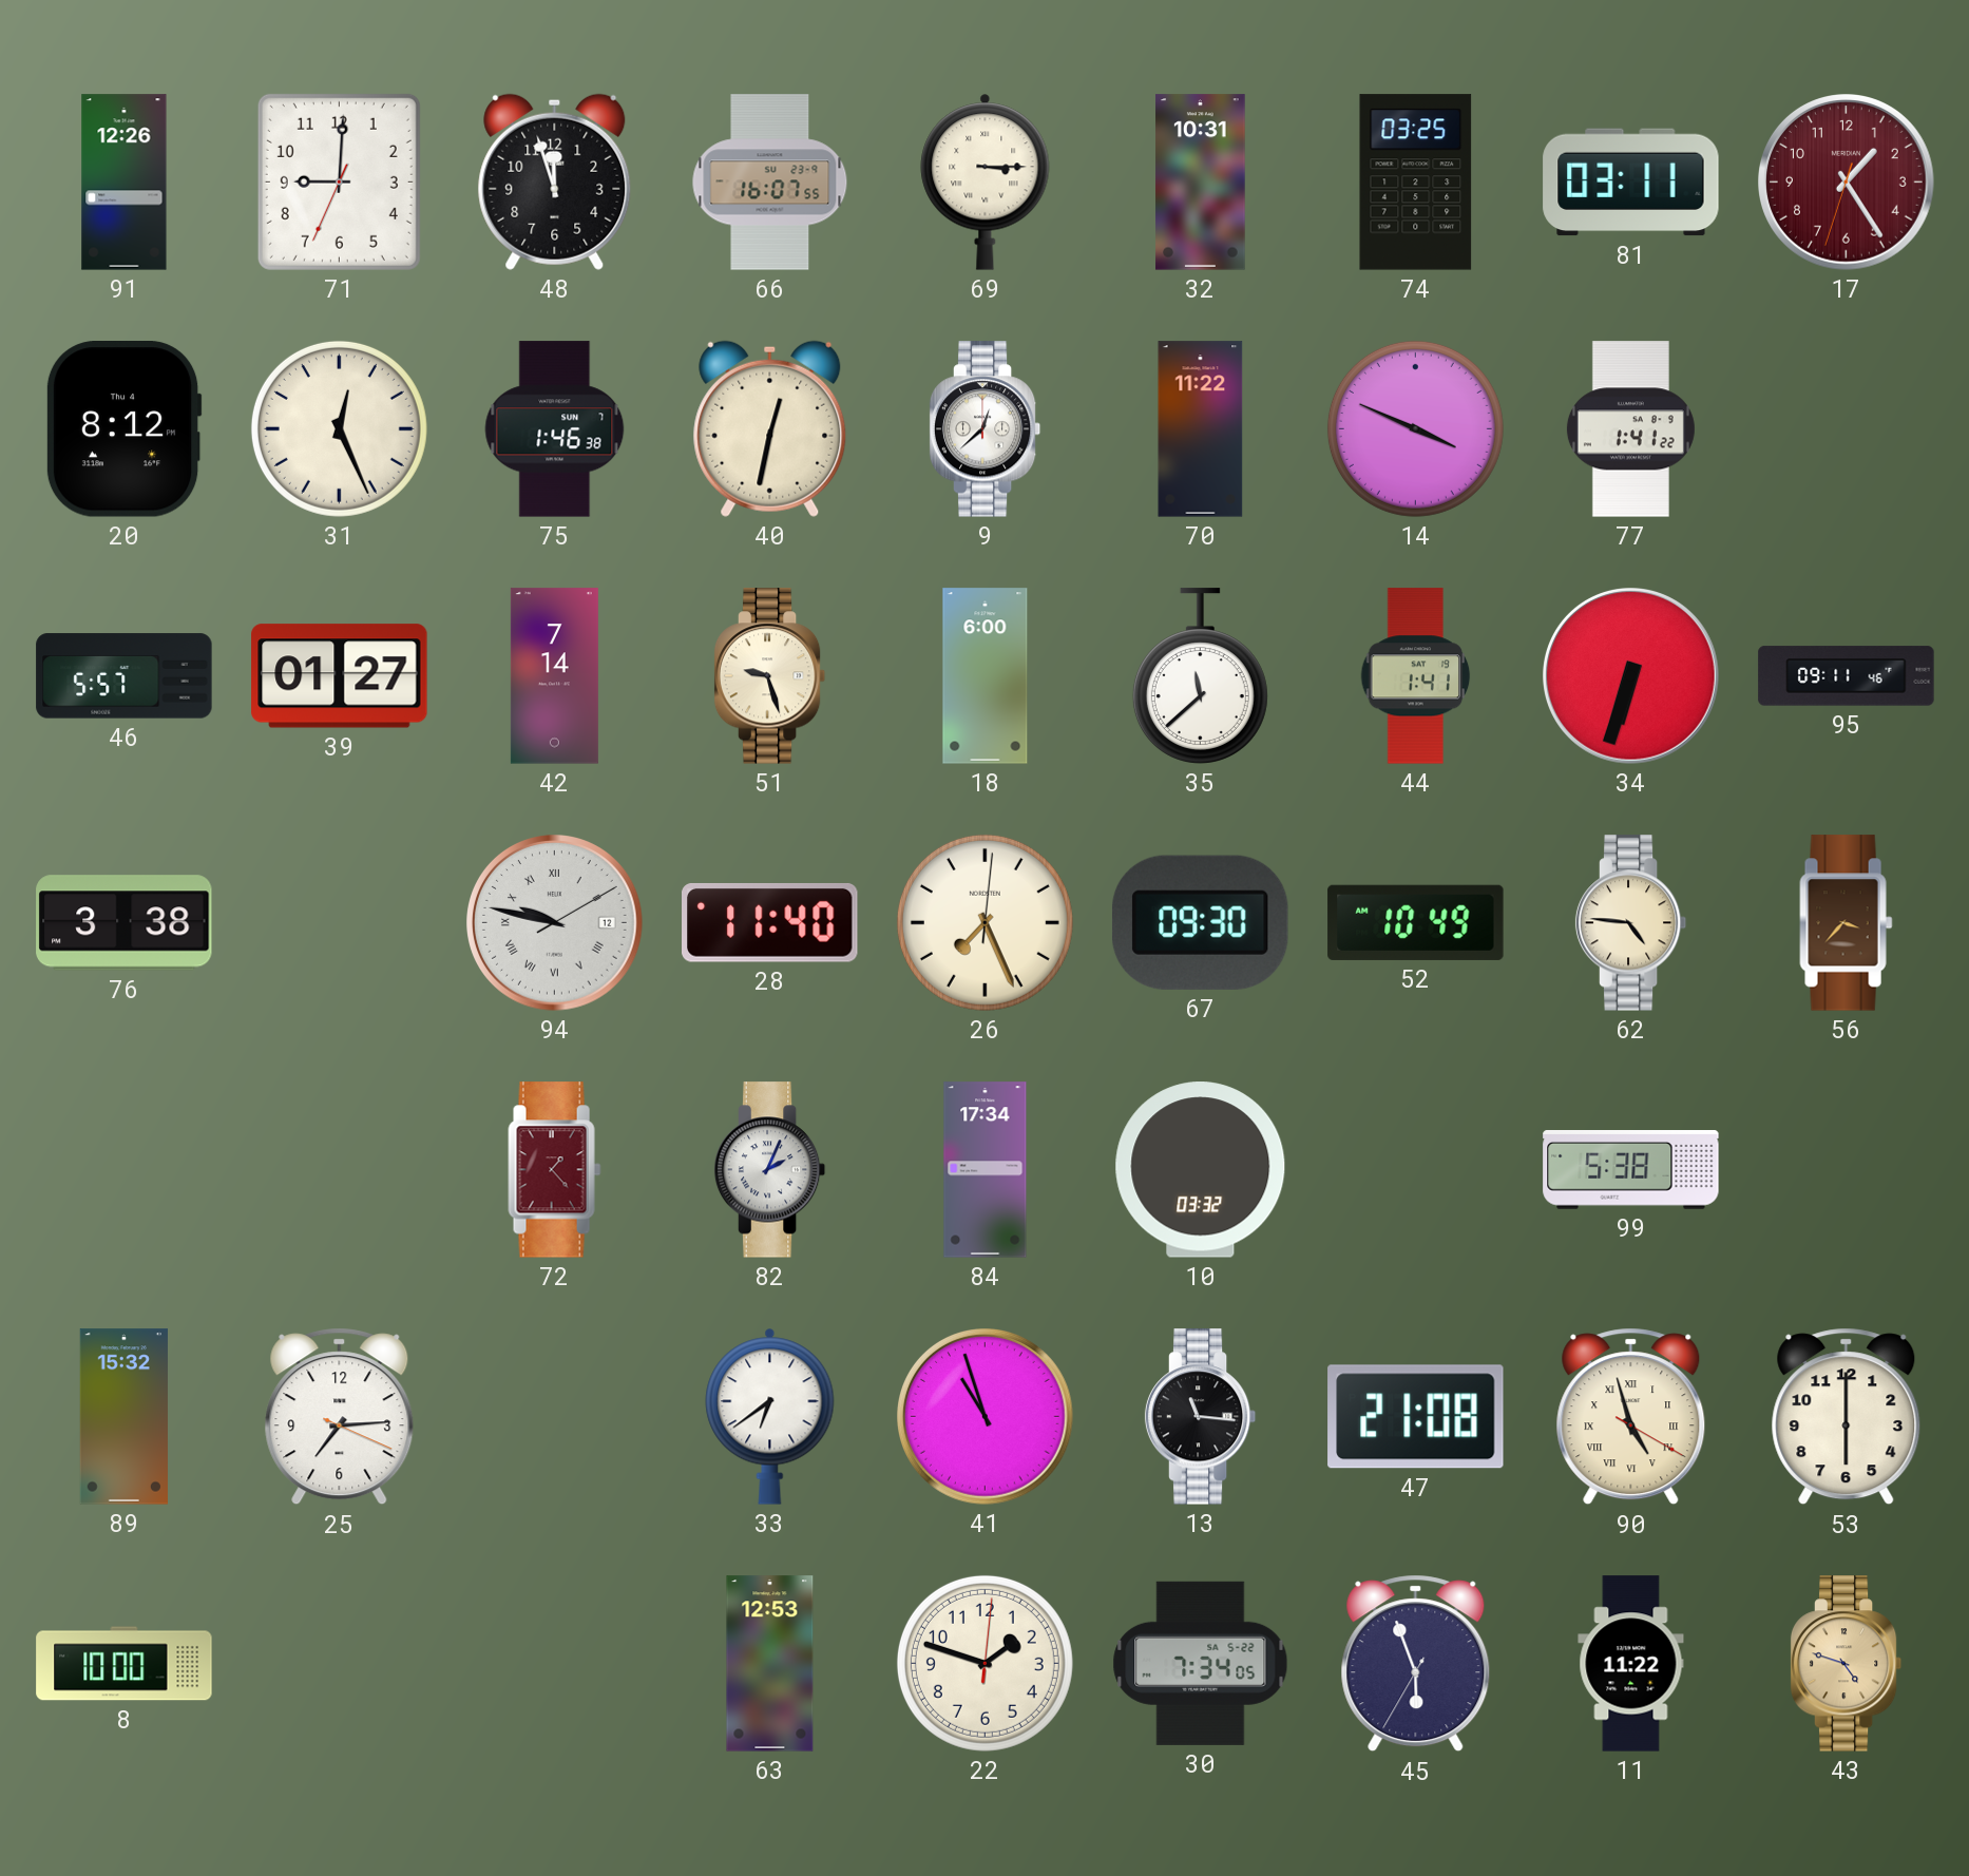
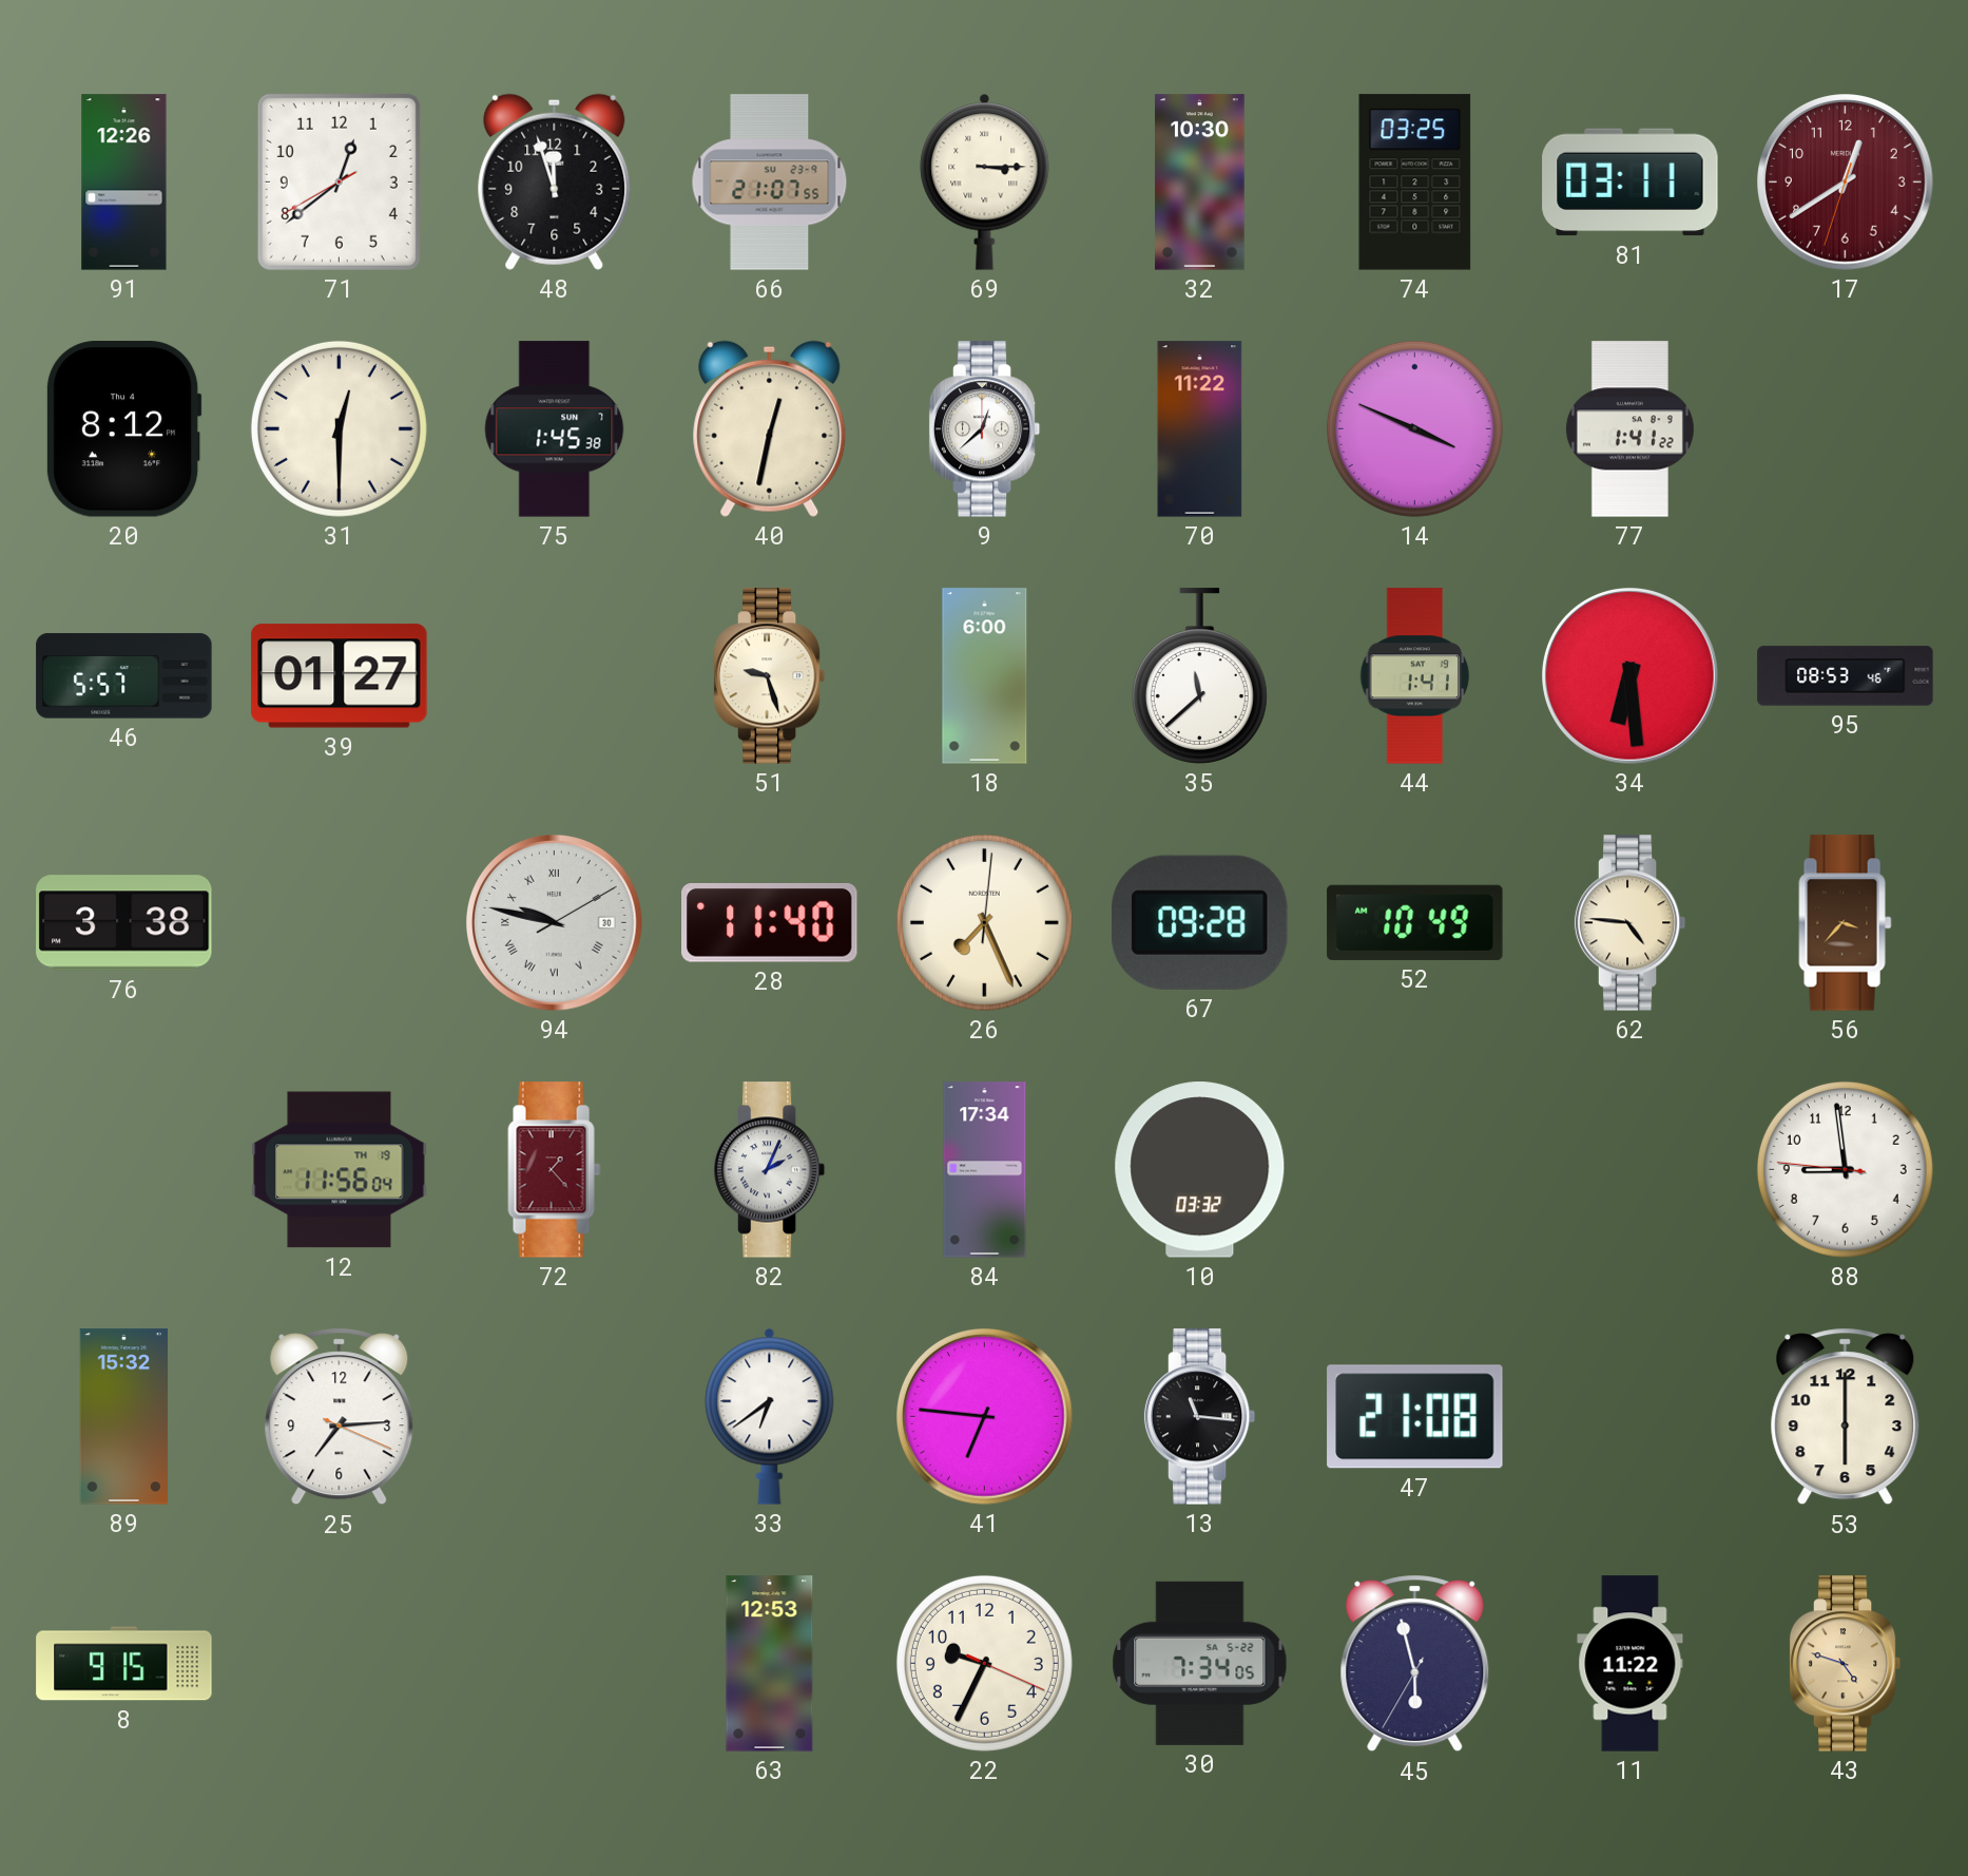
71: 9:00 -> 12:38 (339, 181)
66: 16:07 -> 21:07 (770, 183)
32: 10:31 -> 10:30 (1200, 183)
17: 1:24 -> 12:39 (1846, 183)
31: 12:26 -> 12:30 (339, 428)
75: 1:46 -> 1:45 (555, 429)
42: 7:14 -> none (554, 676)
34: 6:33 -> 6:29 (1631, 676)
95: 09:11 -> 08:53 (1846, 676)
94 date: 12 -> 30 (555, 923)
67: 09:30 -> 09:28 (1199, 922)
12: none -> 11:56 (340, 1170)
99: 5:38 -> none (1631, 1170)
88: none -> 8:58 (1845, 1169)
41: 10:57 -> 6:46 (985, 1417)
90: 4:57 -> none (1631, 1417)
8: 10:00 -> 9:15 (124, 1664)
22: 1:48 -> 9:34 (984, 1663)
45: 5:56 -> 5:57 (1415, 1664)
